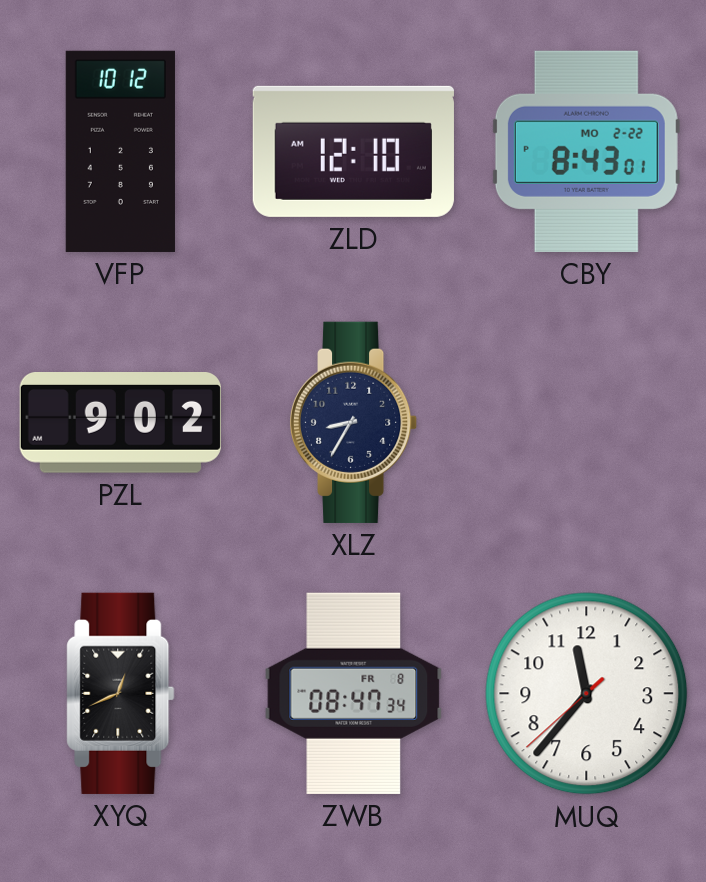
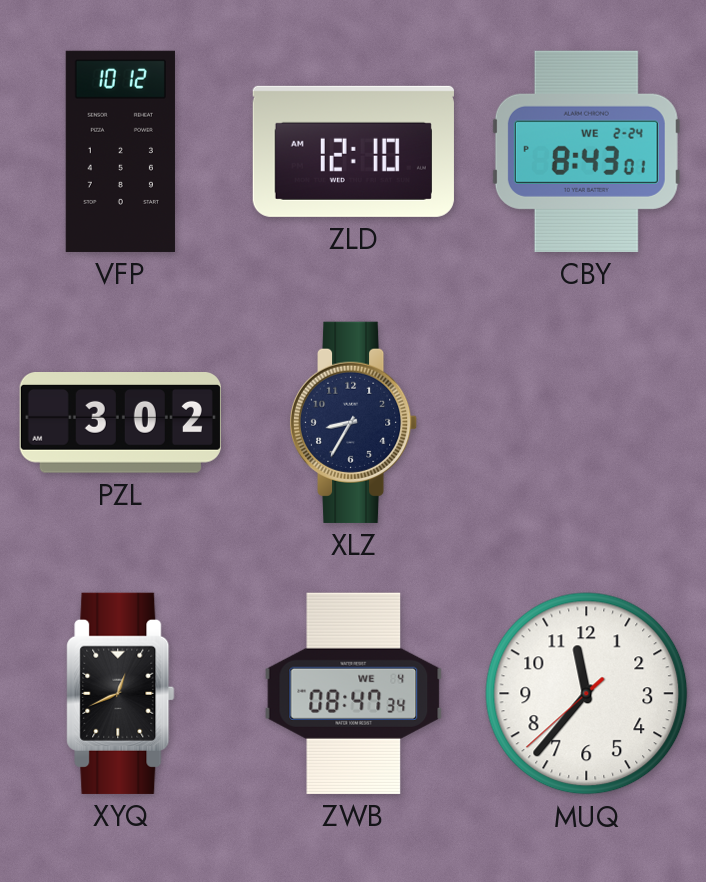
CBY date: MO 2-22 -> WE 2-24 (586, 151)
PZL: 9:02 -> 3:02 (120, 423)
ZWB date: FR 8 -> WE 4 (354, 693)
